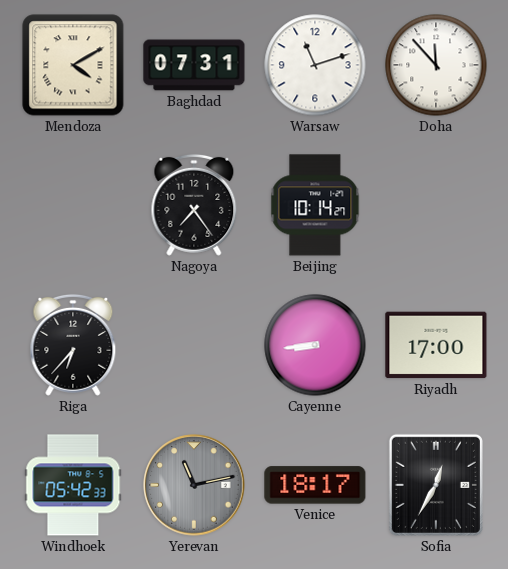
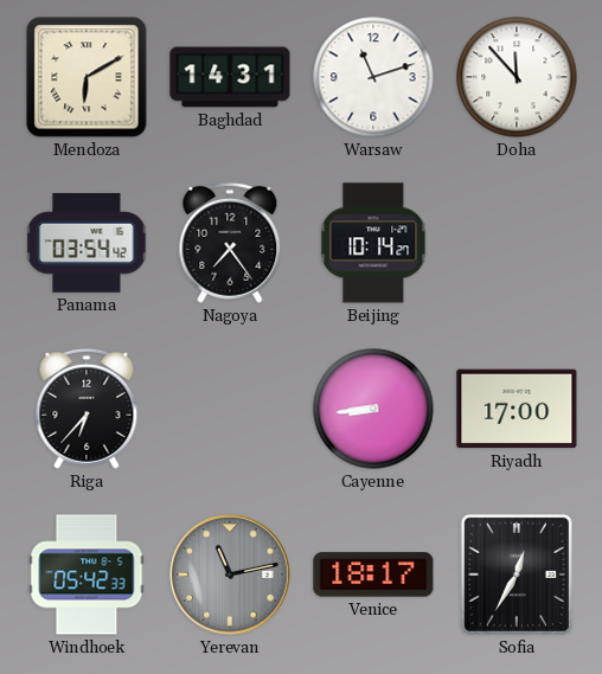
Mendoza: 4:10 -> 6:10 (87, 77)
Baghdad: 07:31 -> 14:31 (230, 77)
Panama: none -> 03:54 (87, 244)
